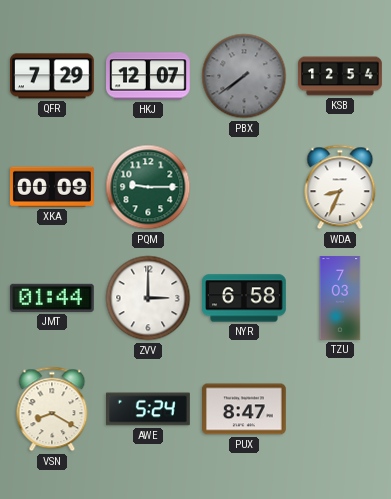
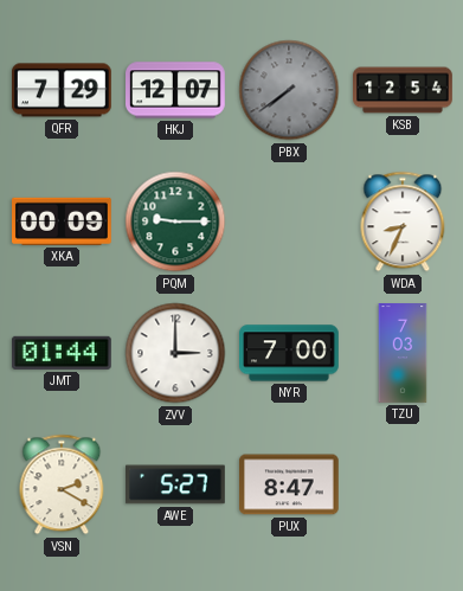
NYR: 6:58 -> 7:00 (289, 353)
VSN: 8:20 -> 2:20 (62, 484)
AWE: 5:24 -> 5:27 (176, 484)
